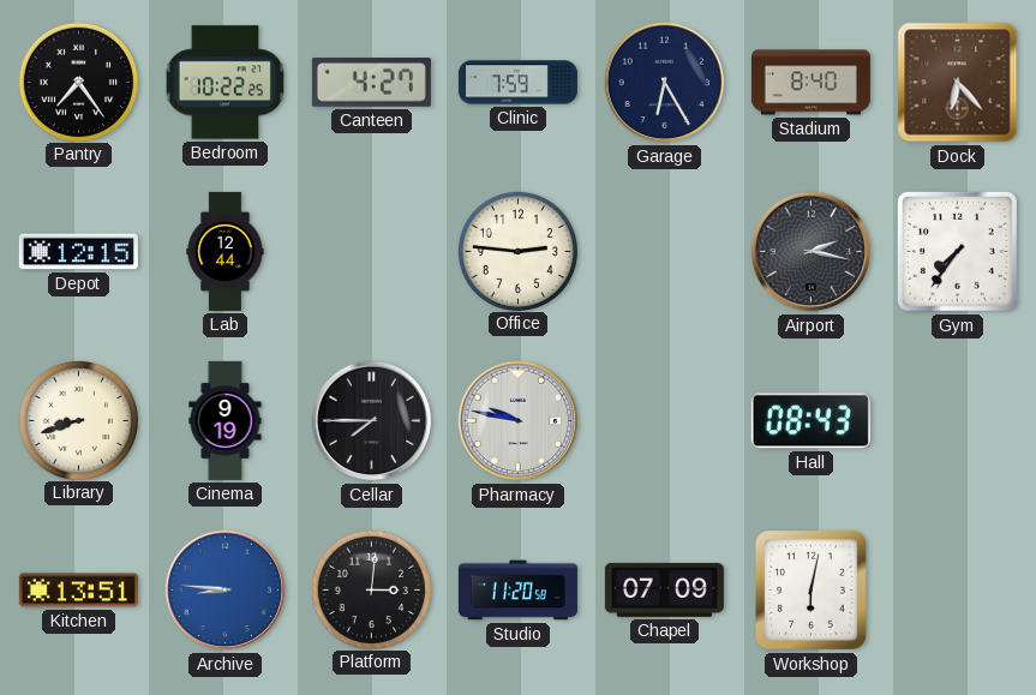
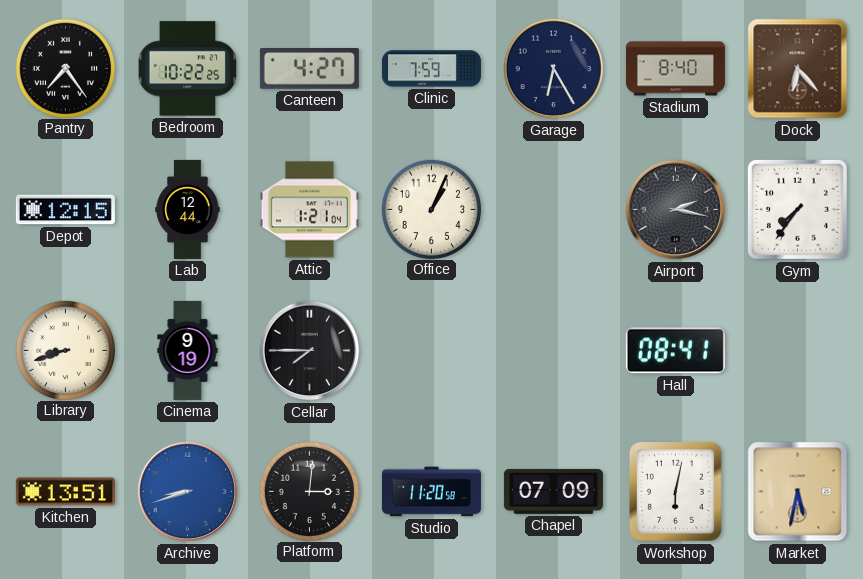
Attic: none -> 1:21 (309, 210)
Office: 2:46 -> 1:04 (431, 209)
Pharmacy: 9:47 -> none (519, 421)
Hall: 08:43 -> 08:41 (675, 351)
Archive: 8:46 -> 8:42 (188, 492)
Market: none -> 5:32 (798, 492)
